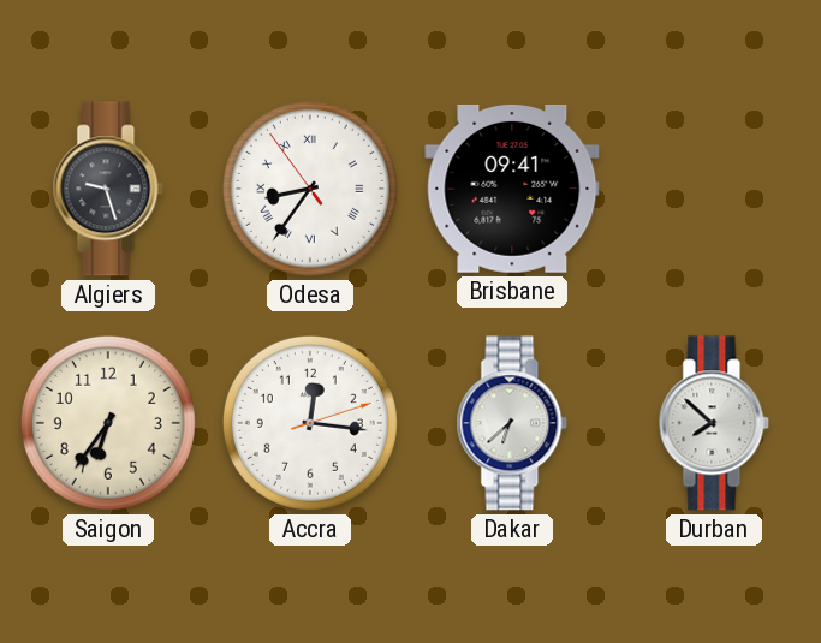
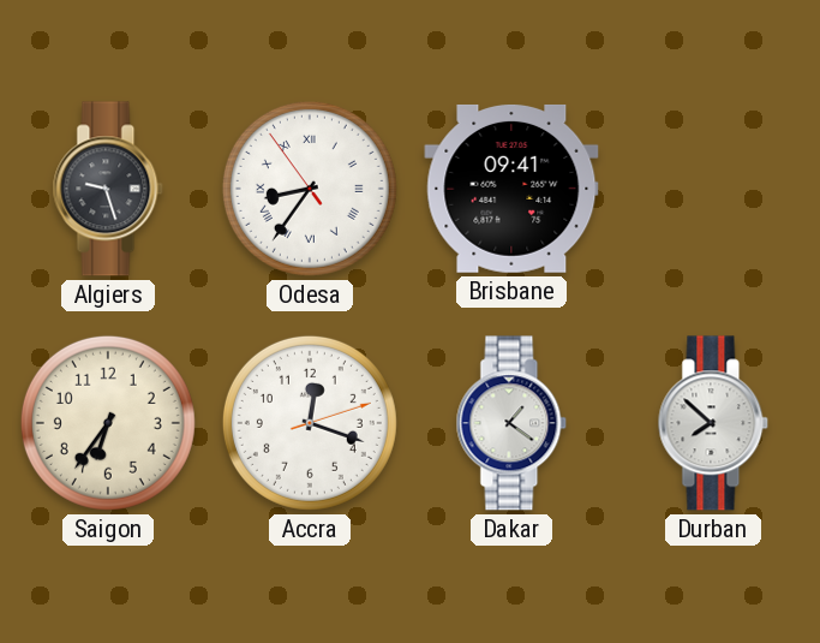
Accra: 12:16 -> 12:18 (310, 423)
Dakar: 6:38 -> 1:21 (511, 423)
